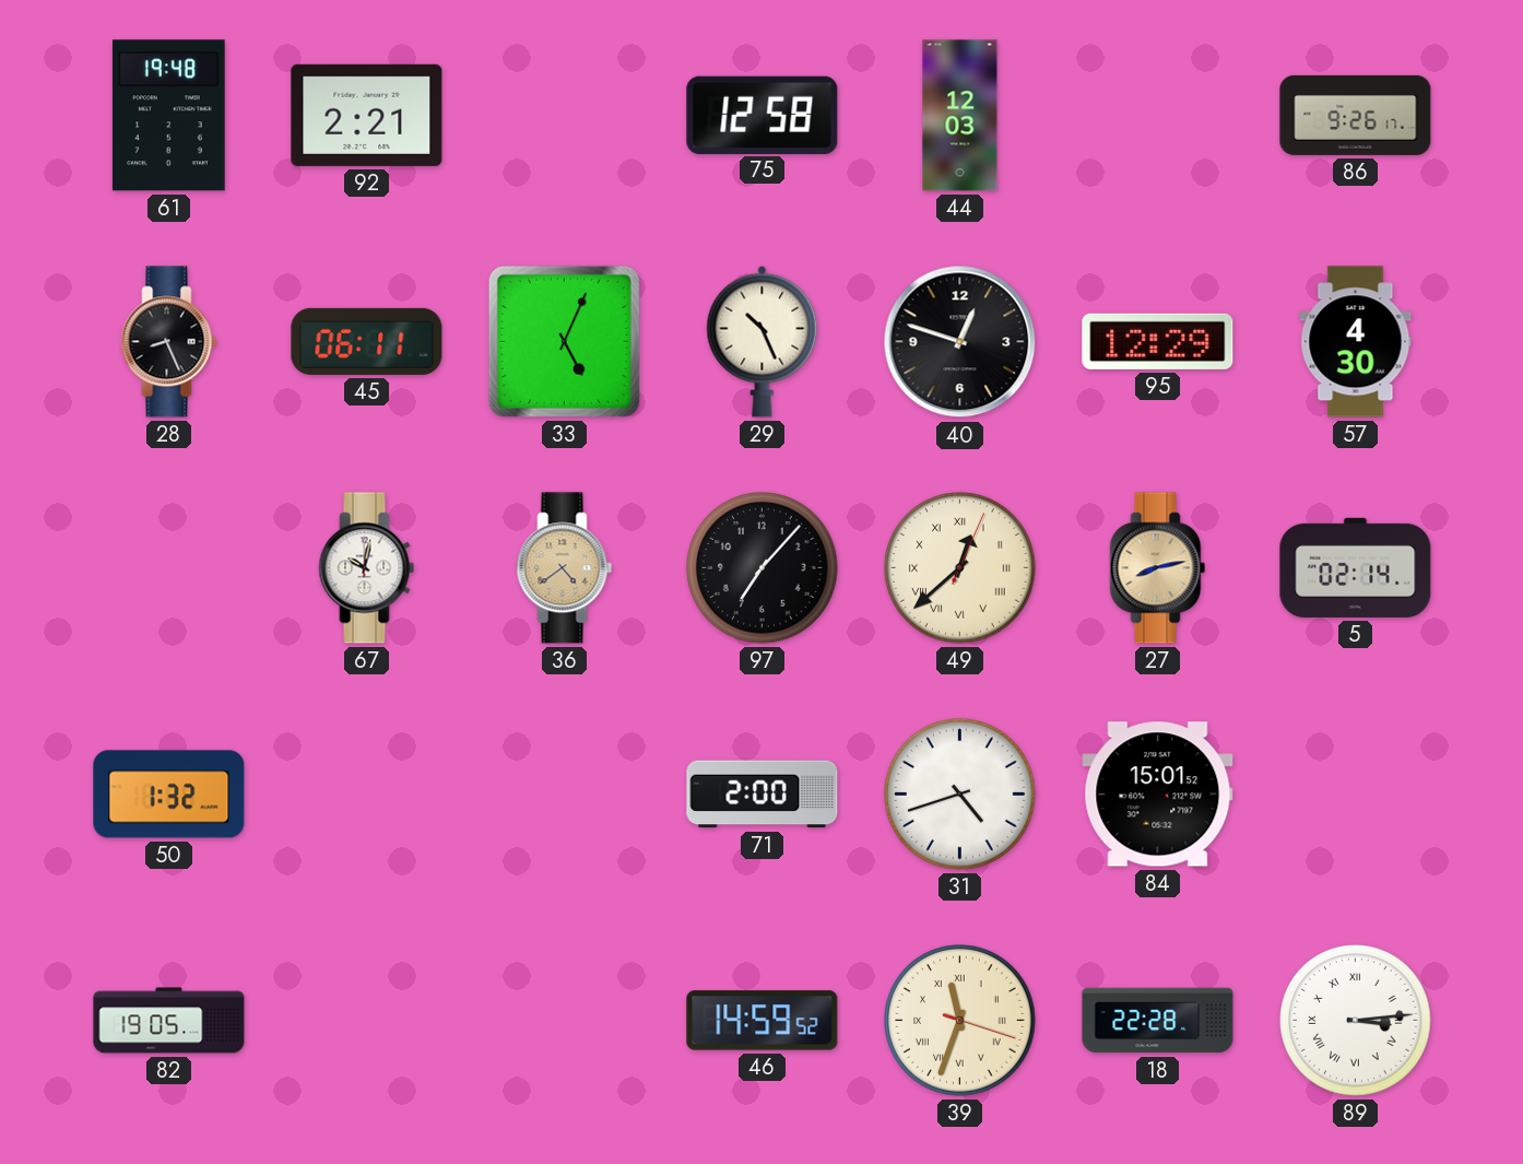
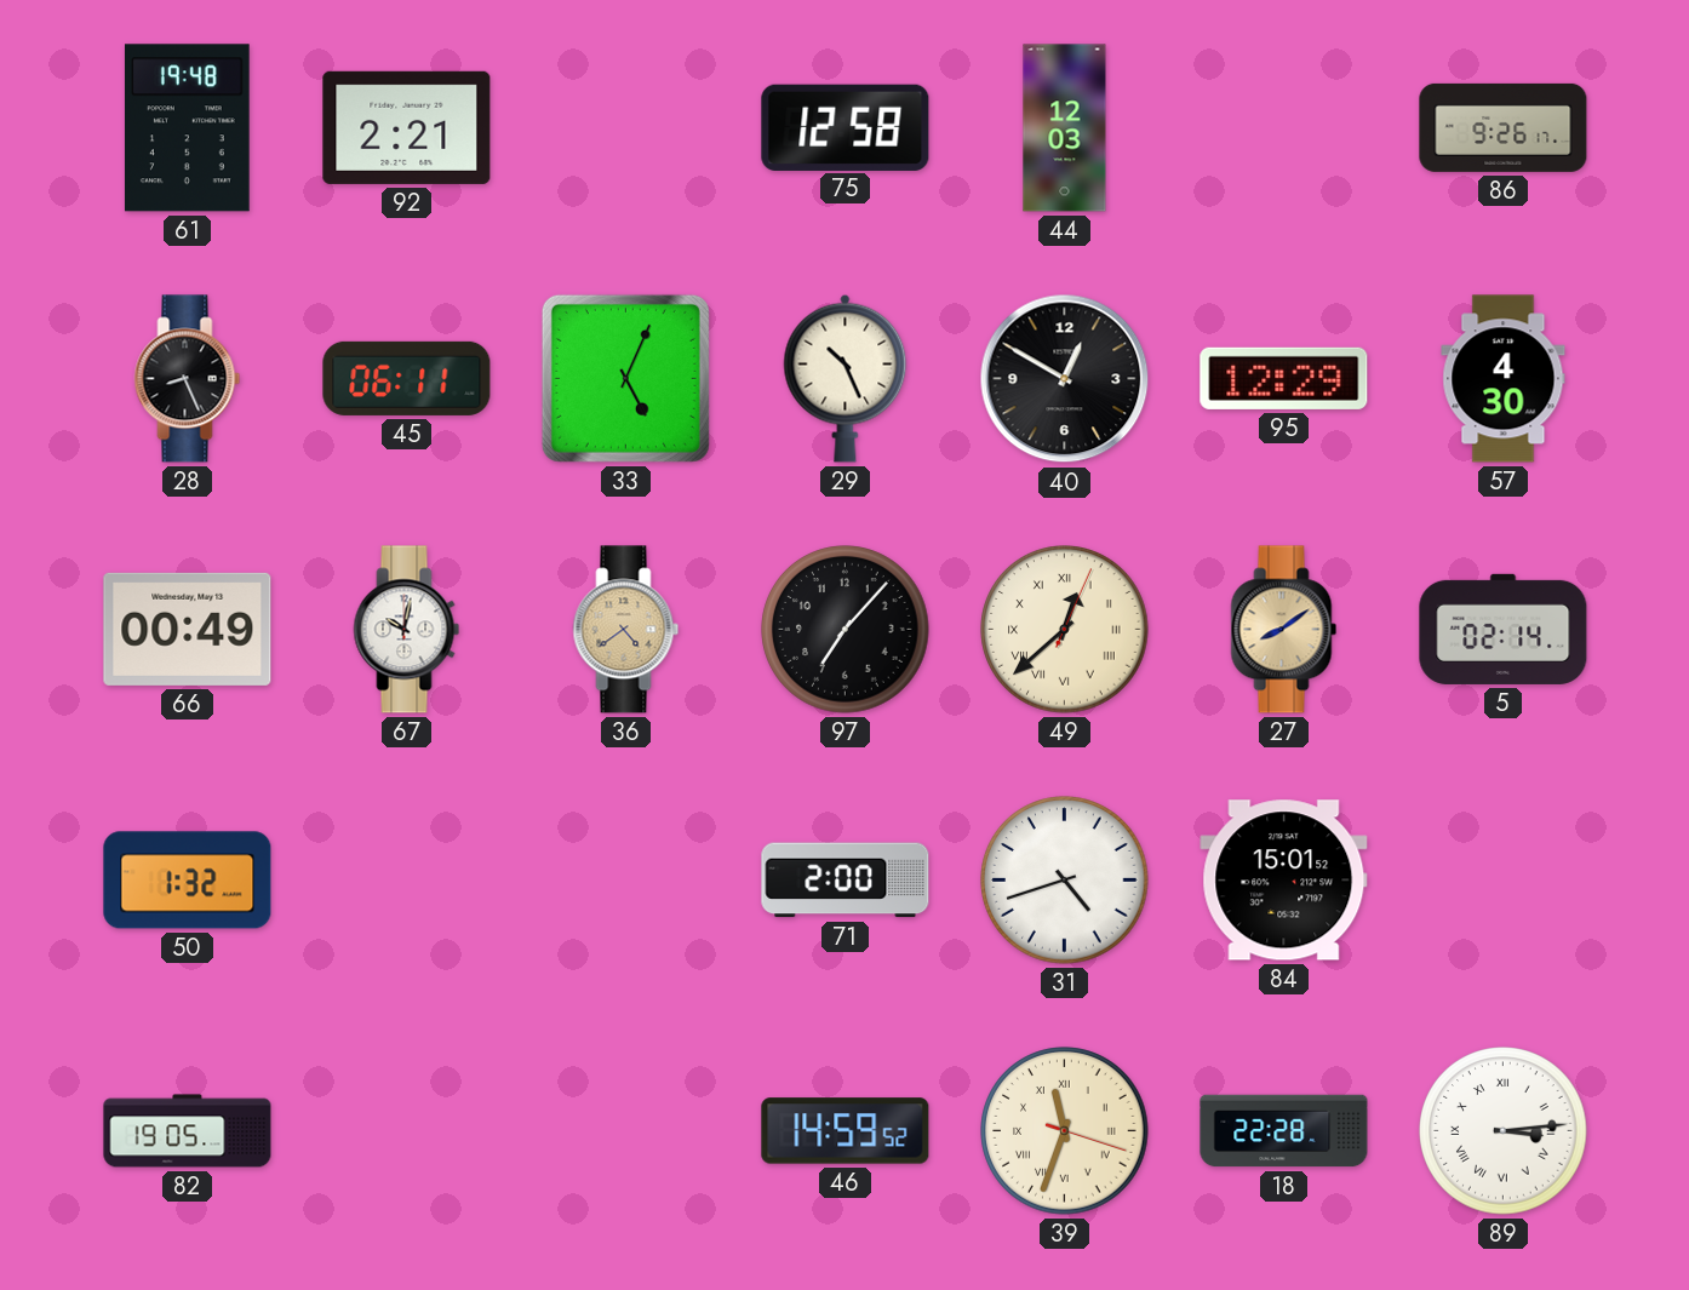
40: 12:48 -> 12:50 (1065, 379)
66: none -> 00:49 (188, 629)
27: 8:13 -> 8:09 (1284, 630)
